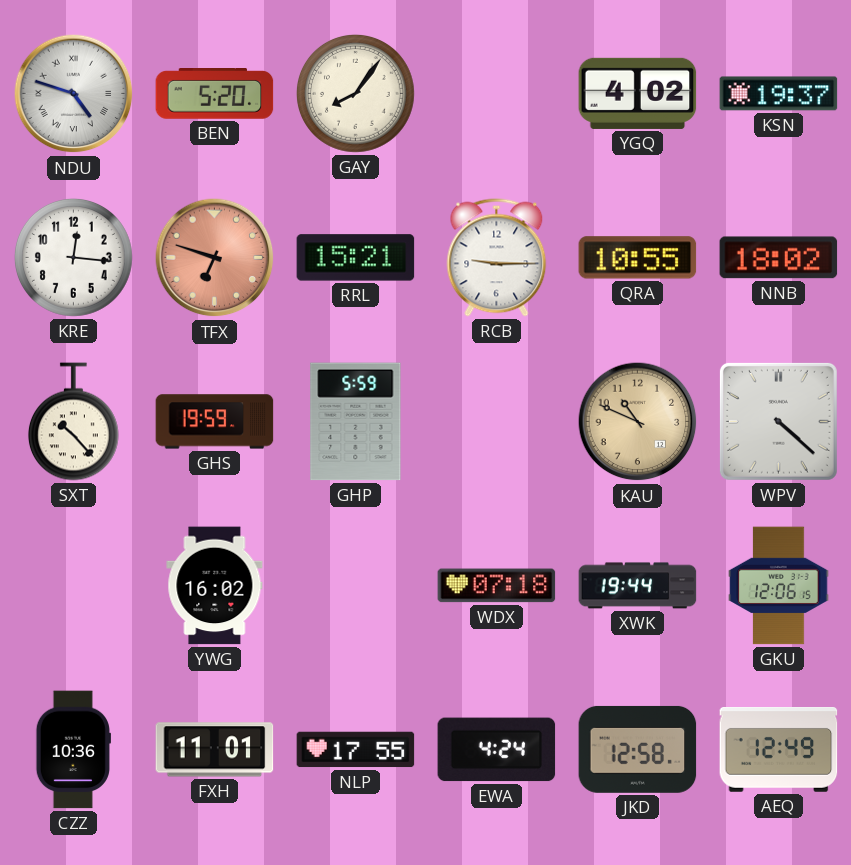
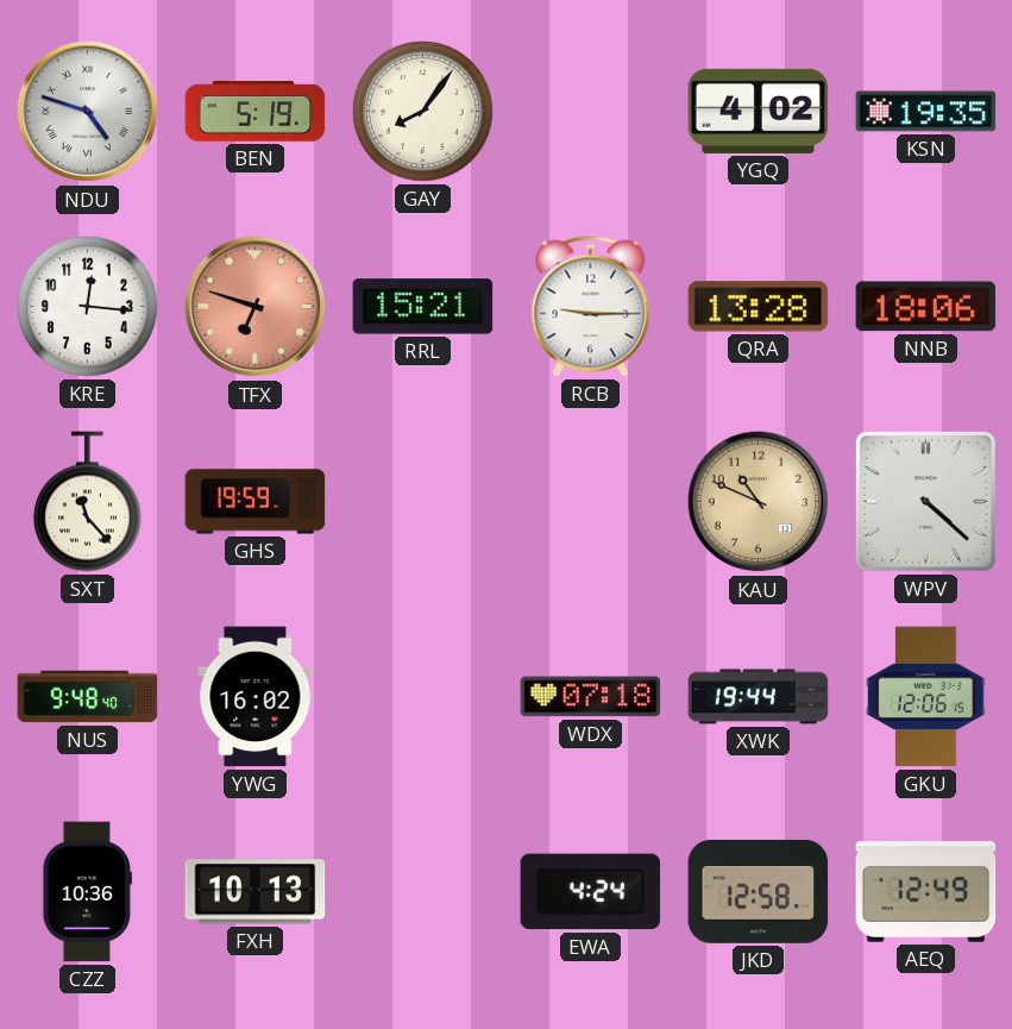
BEN: 5:20 -> 5:19 (256, 112)
KSN: 19:37 -> 19:35 (926, 112)
QRA: 10:55 -> 13:28 (759, 307)
NNB: 18:02 -> 18:06 (926, 307)
SXT: 10:23 -> 11:23 (87, 502)
GHP: 5:59 -> none (356, 422)
NUS: none -> 9:48 (88, 697)
FXH: 11:01 -> 10:13 (256, 892)
NLP: 17:55 -> none (356, 750)
